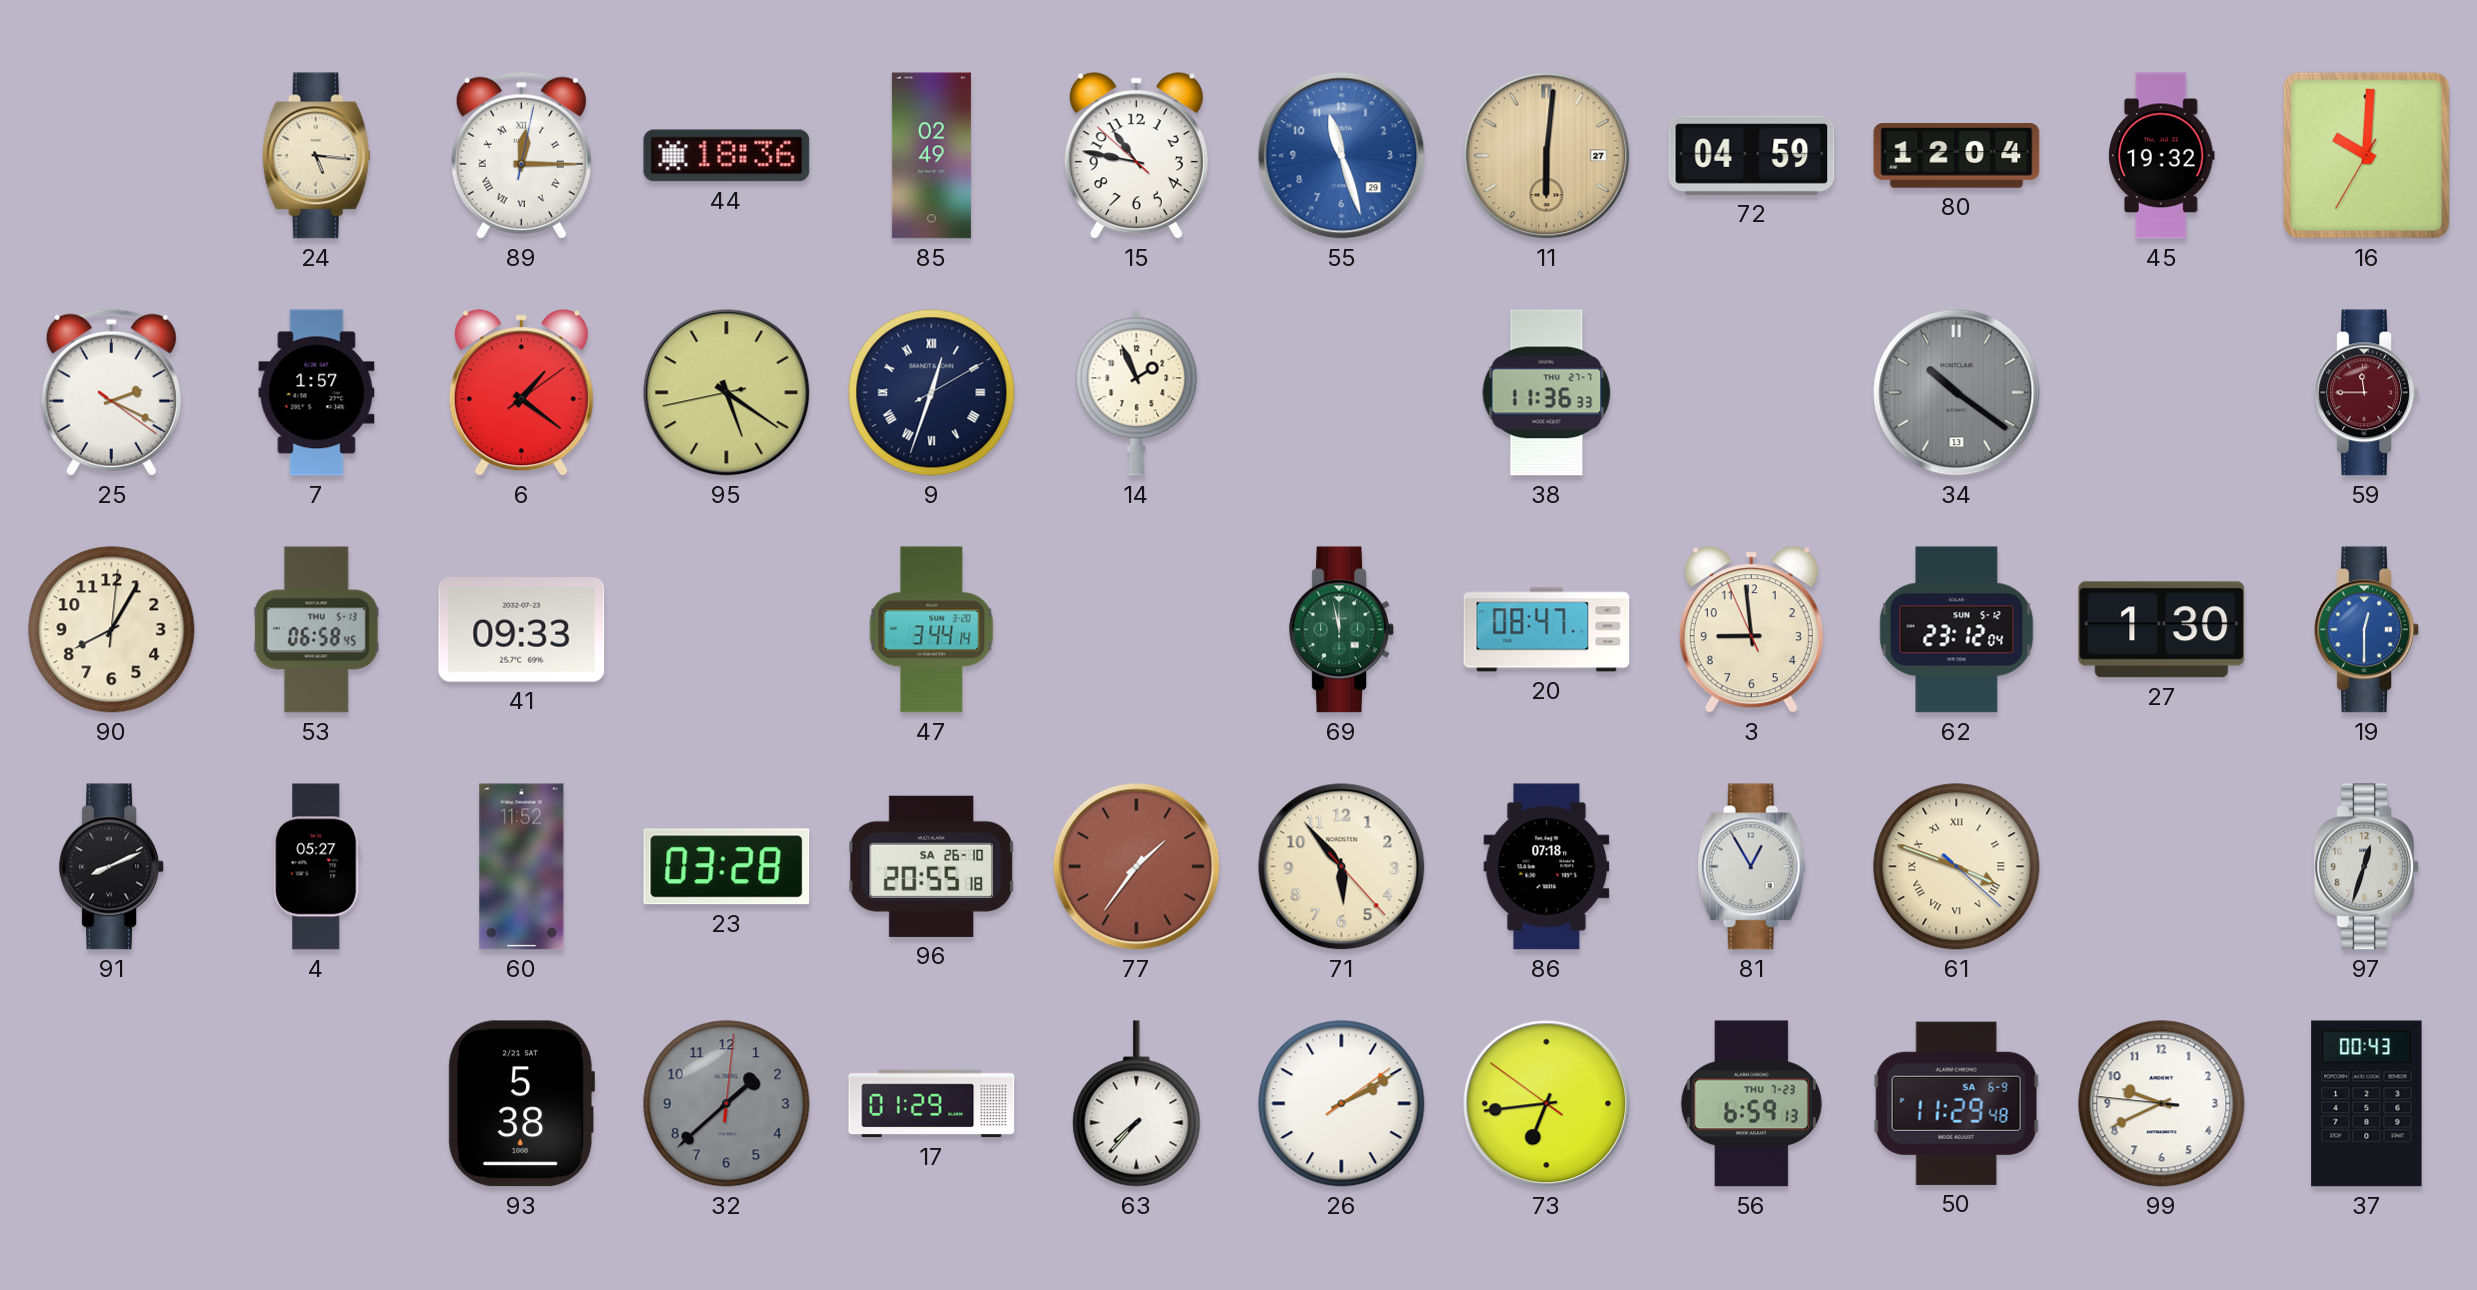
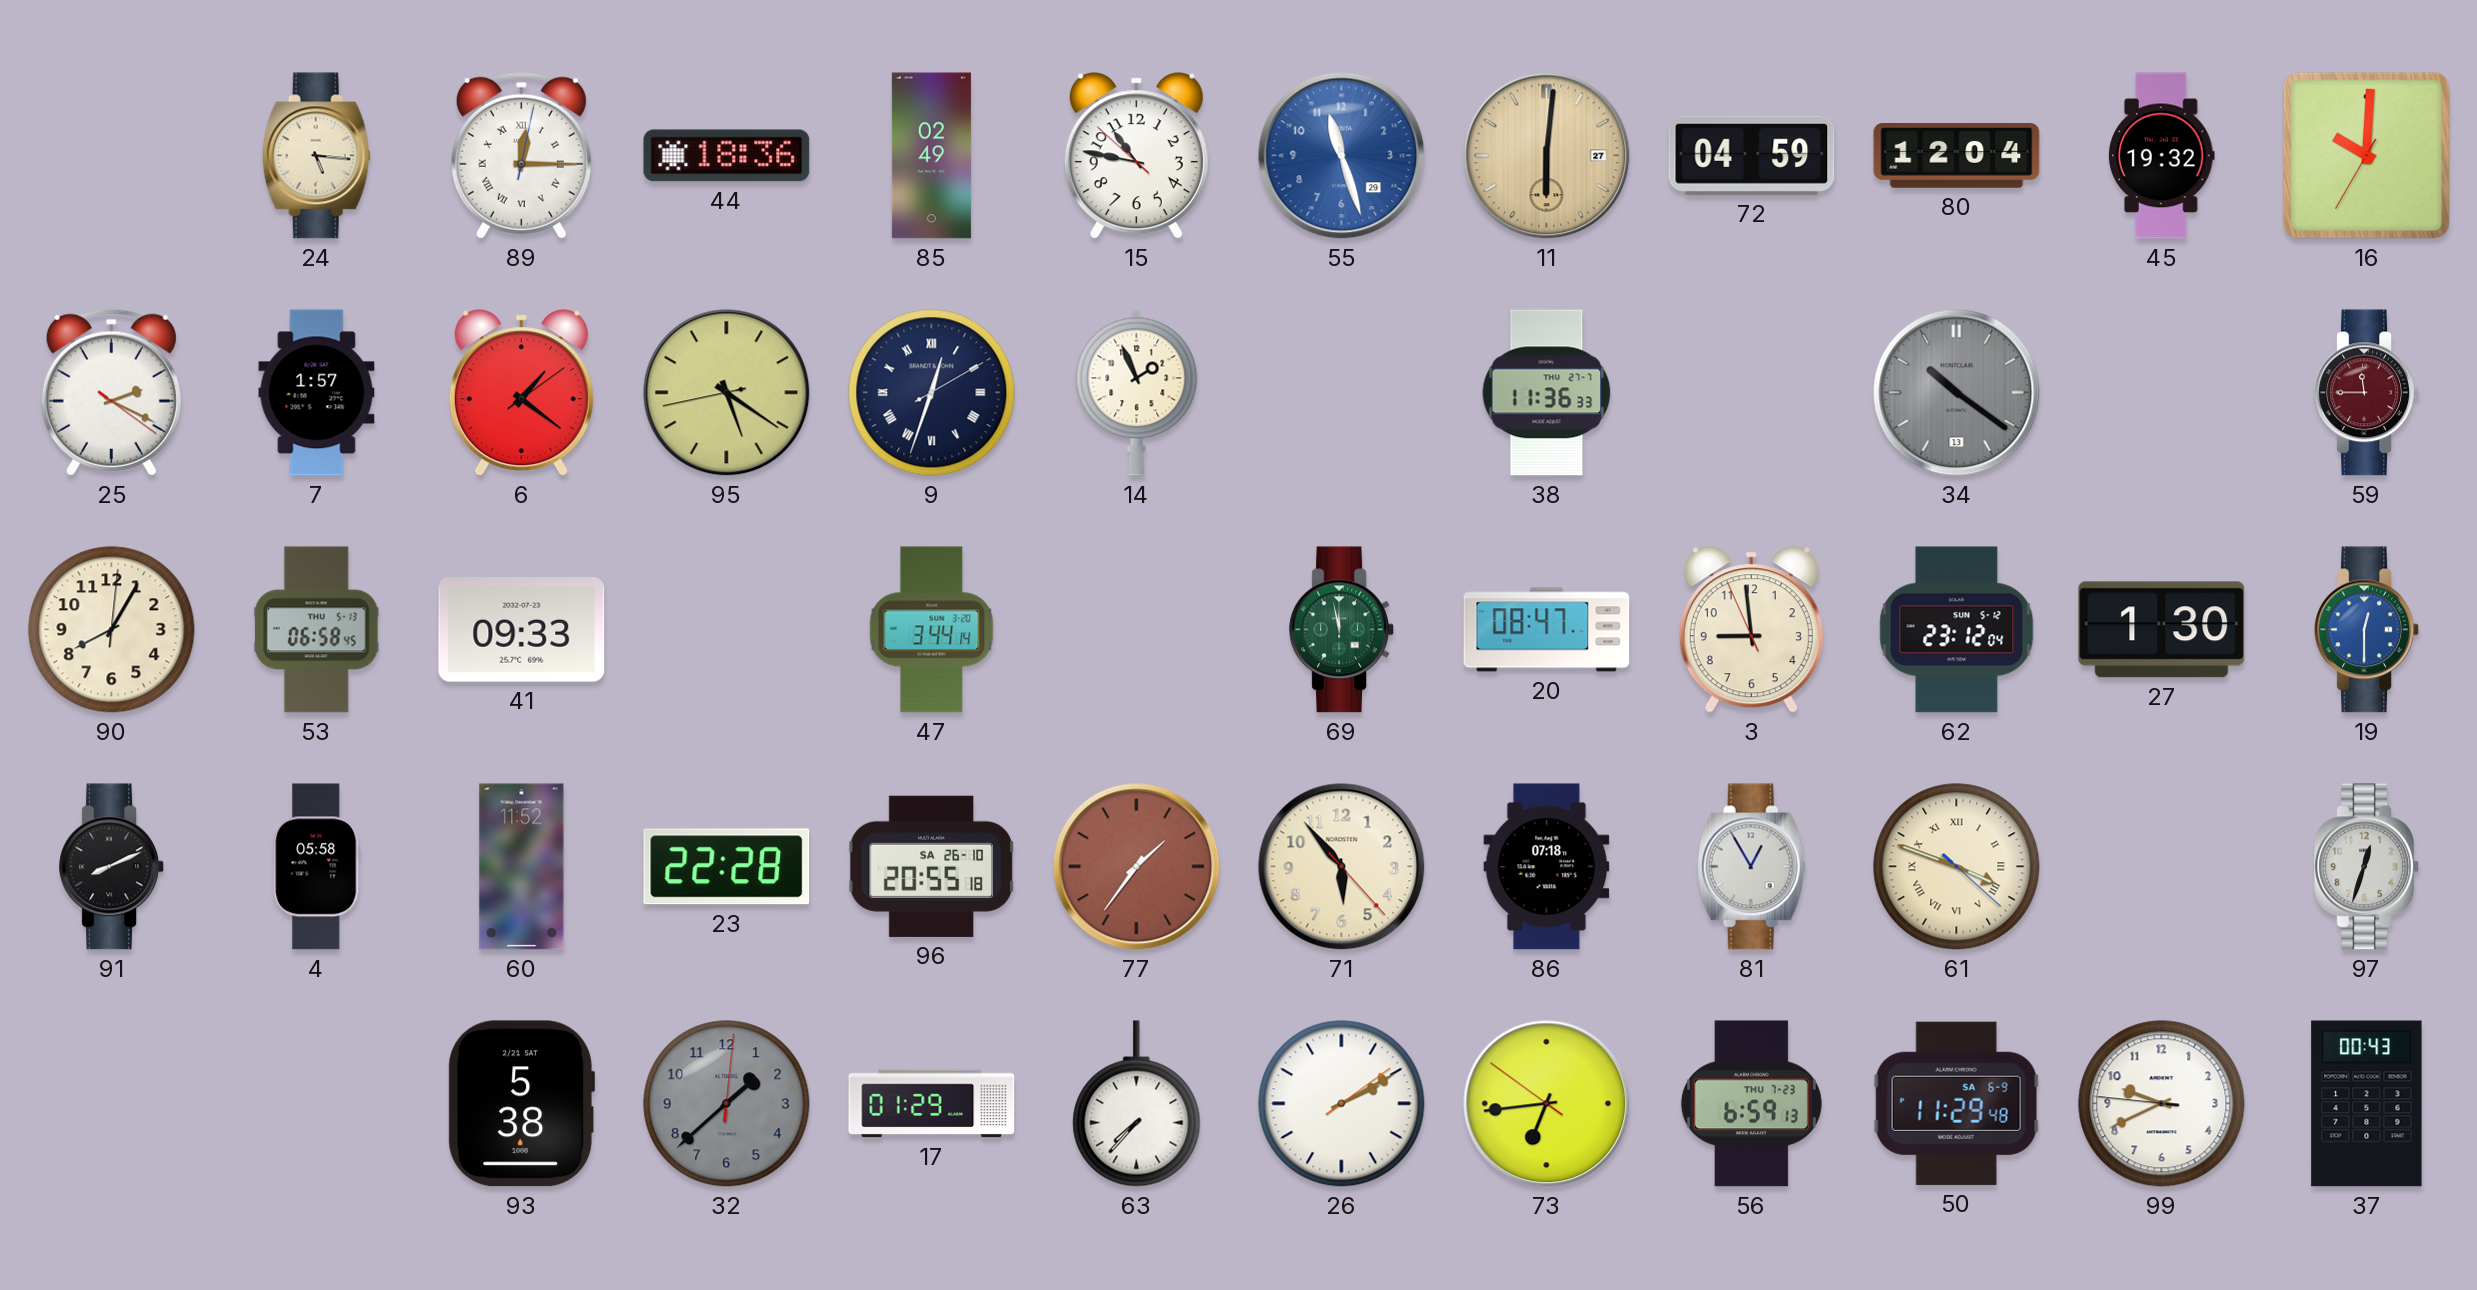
4: 05:27 -> 05:58 (317, 867)
23: 03:28 -> 22:28 (727, 867)
